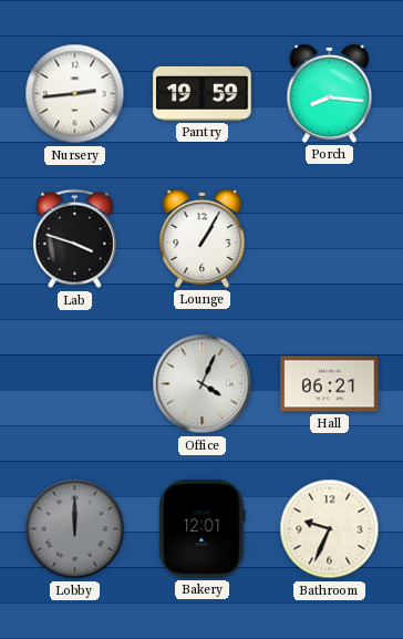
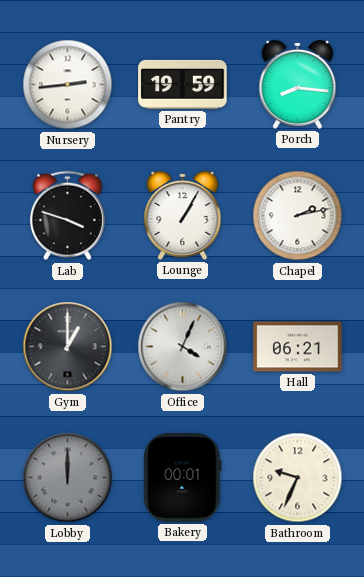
Chapel: none -> 2:13 (298, 216)
Gym: none -> 1:00 (68, 347)
Bakery: 12:01 -> 00:01 (183, 478)
